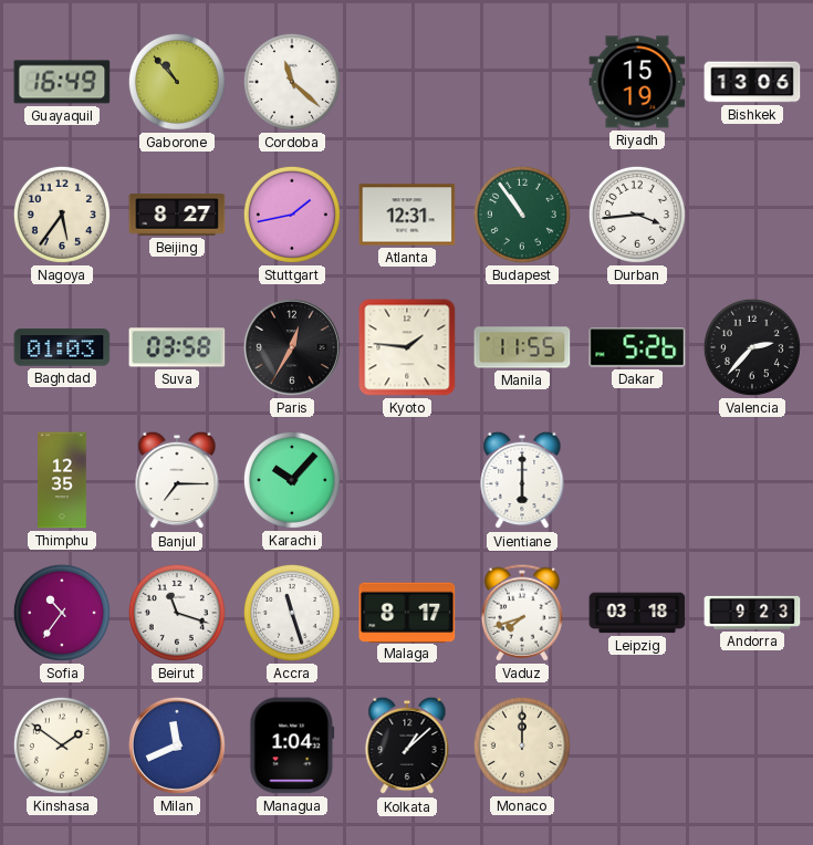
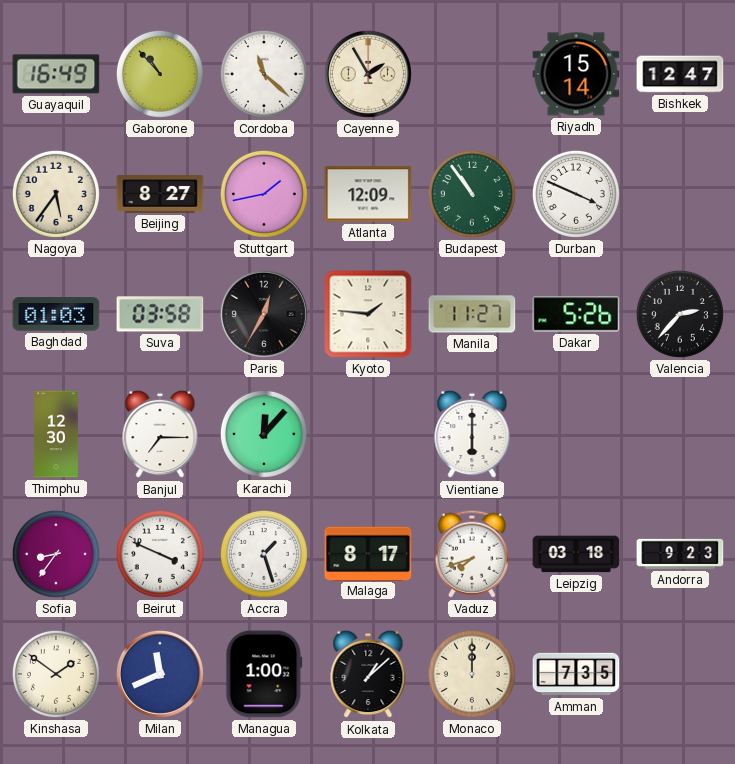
Cayenne: none -> 1:55 (368, 74)
Riyadh: 15:19 -> 15:14 (576, 74)
Bishkek: 13:06 -> 12:47 (680, 74)
Atlanta: 12:31 -> 12:09 (368, 194)
Durban: 3:44 -> 3:49 (576, 194)
Manila: 11:55 -> 11:27 (472, 314)
Thimphu: 12:35 -> 12:30 (56, 434)
Karachi: 10:07 -> 12:07 (264, 434)
Sofia: 10:36 -> 8:36 (56, 554)
Beirut: 11:18 -> 3:49 (160, 554)
Accra: 11:27 -> 1:27 (264, 554)
Managua: 1:04 -> 1:00 (264, 674)
Amman: none -> 7:35 (576, 674)
